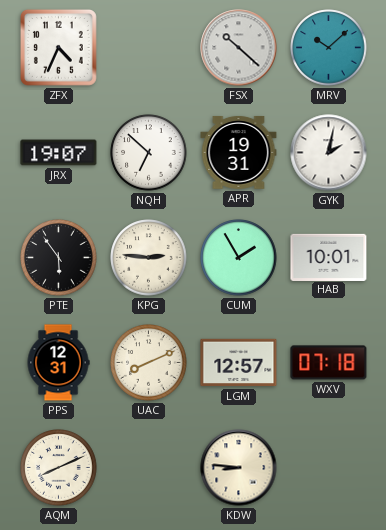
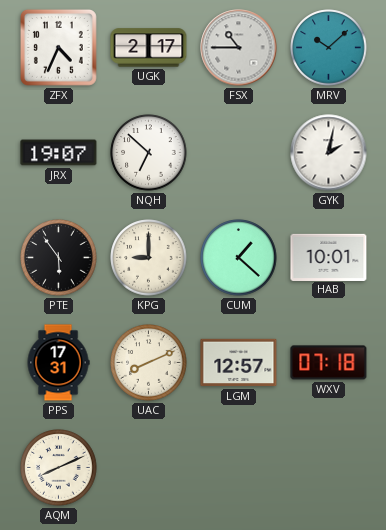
UGK: none -> 2:17 (149, 48)
FSX: 10:22 -> 10:45 (239, 48)
APR: 19:31 -> none (239, 152)
KPG: 2:46 -> 9:00 (149, 258)
CUM: 1:55 -> 1:22 (239, 258)
PPS: 12:31 -> 17:31 (58, 363)
KDW: 8:46 -> none (239, 468)
